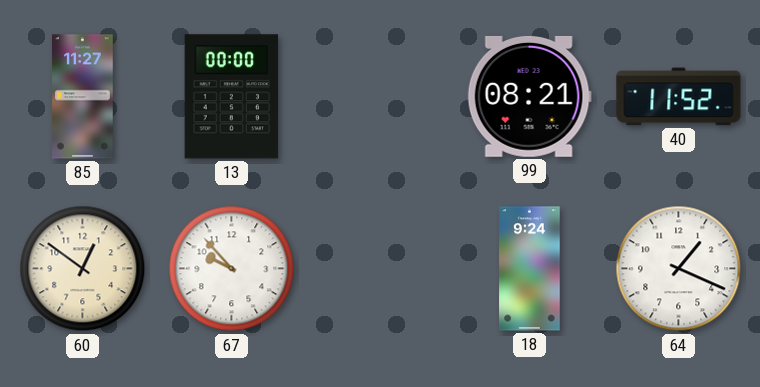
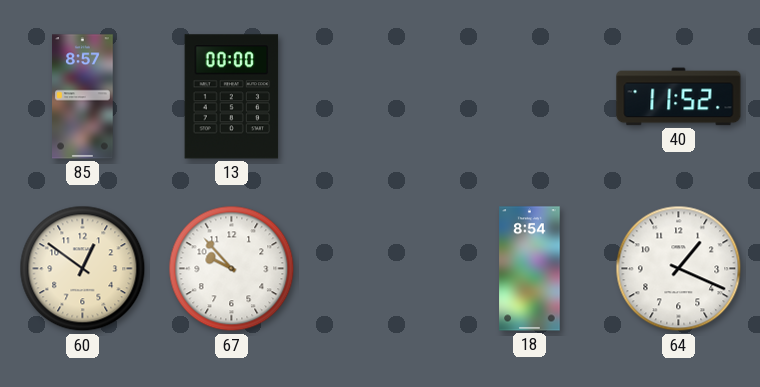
85: 11:27 -> 8:57 (83, 97)
99: 08:21 -> none (529, 96)
18: 9:24 -> 8:54 (530, 269)
